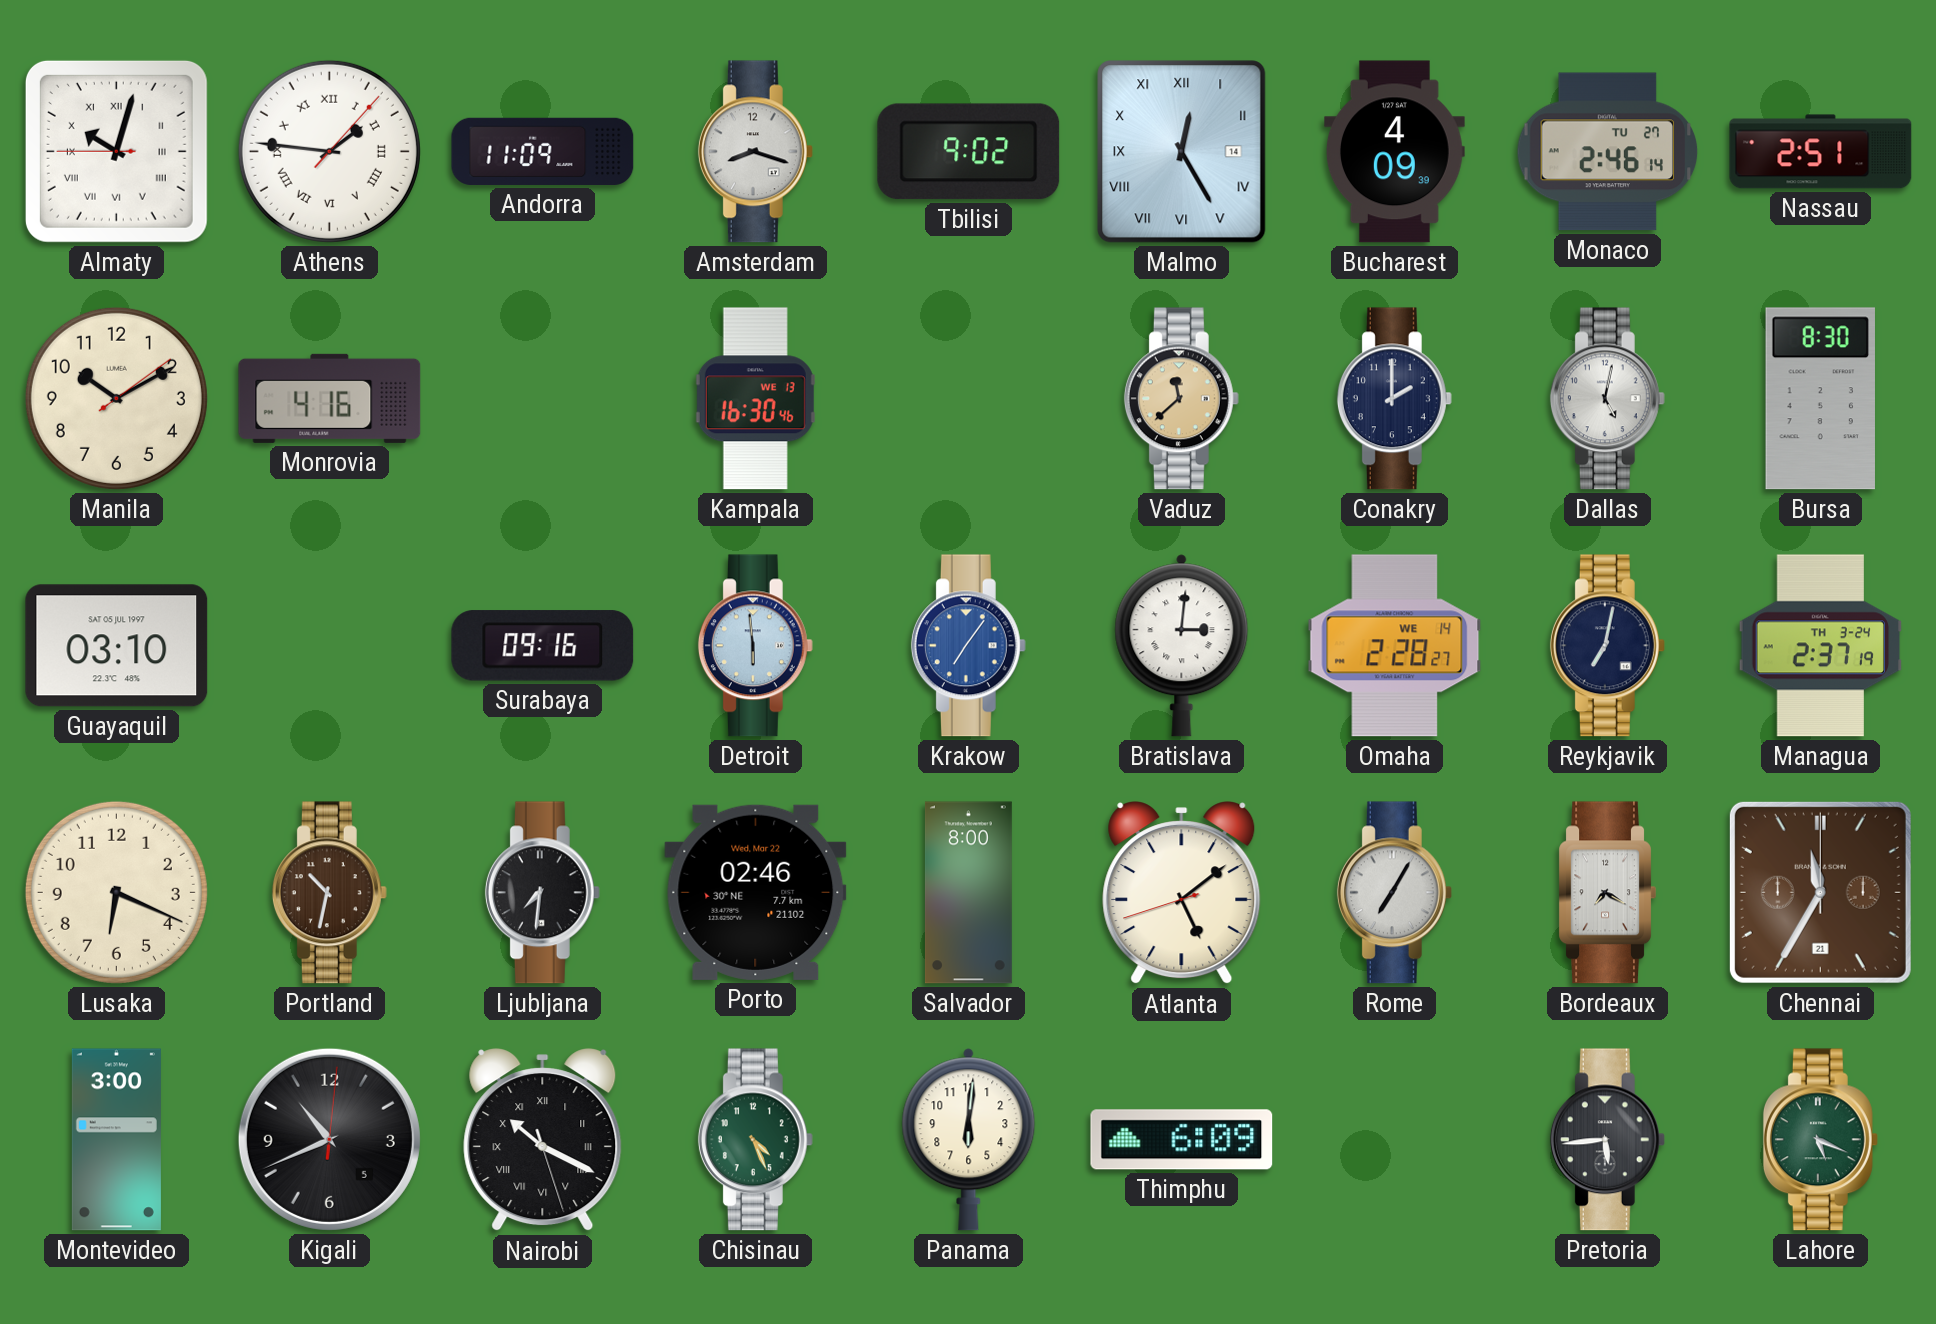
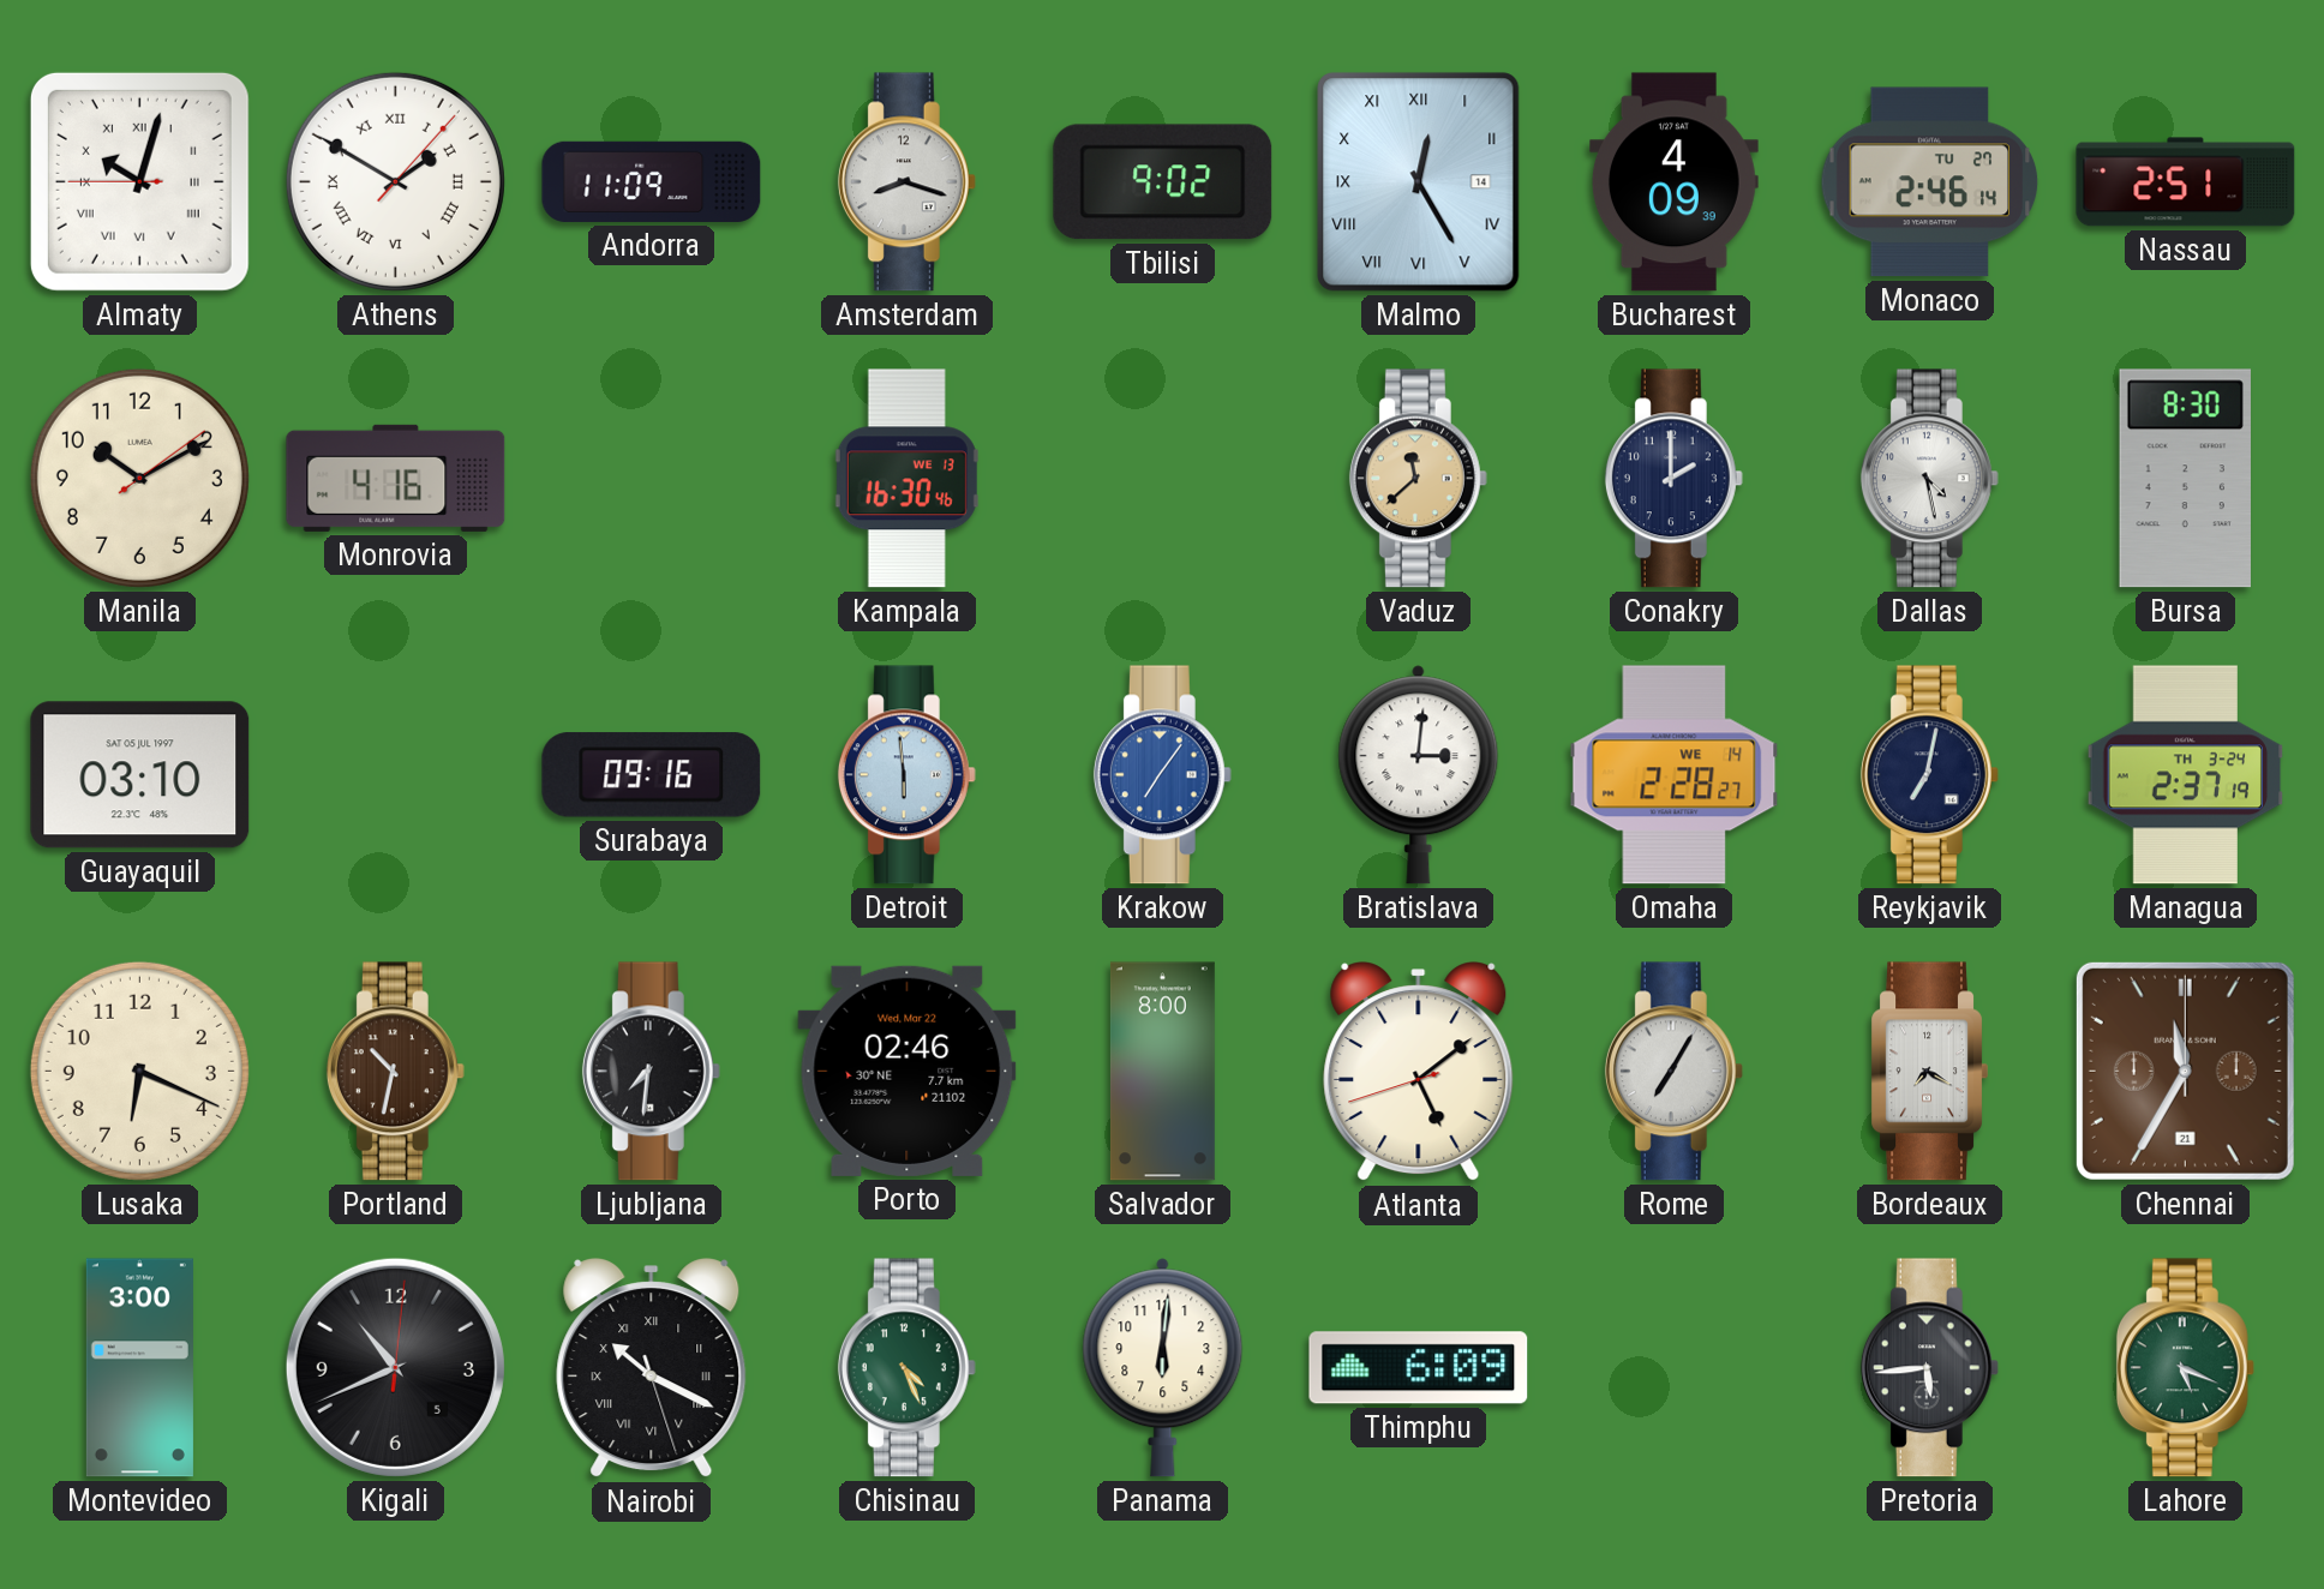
Athens: 1:46 -> 1:50 (395, 181)
Dallas: 5:02 -> 4:28 (1929, 479)
